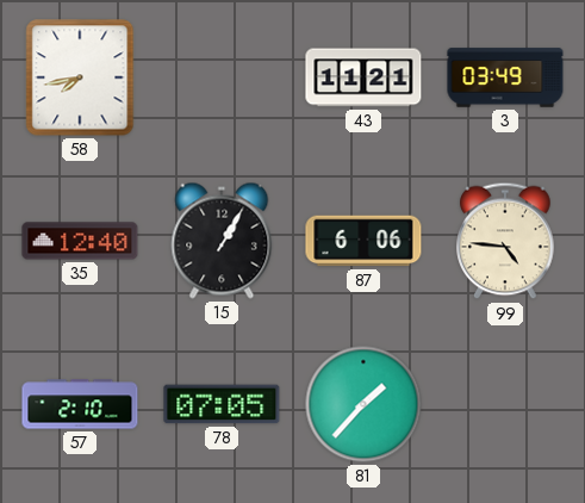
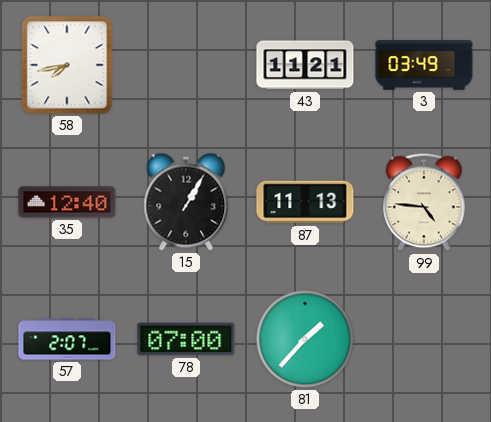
87: 6:06 -> 11:13 (305, 202)
57: 2:10 -> 2:07 (67, 339)
78: 07:05 -> 07:00 (186, 339)
